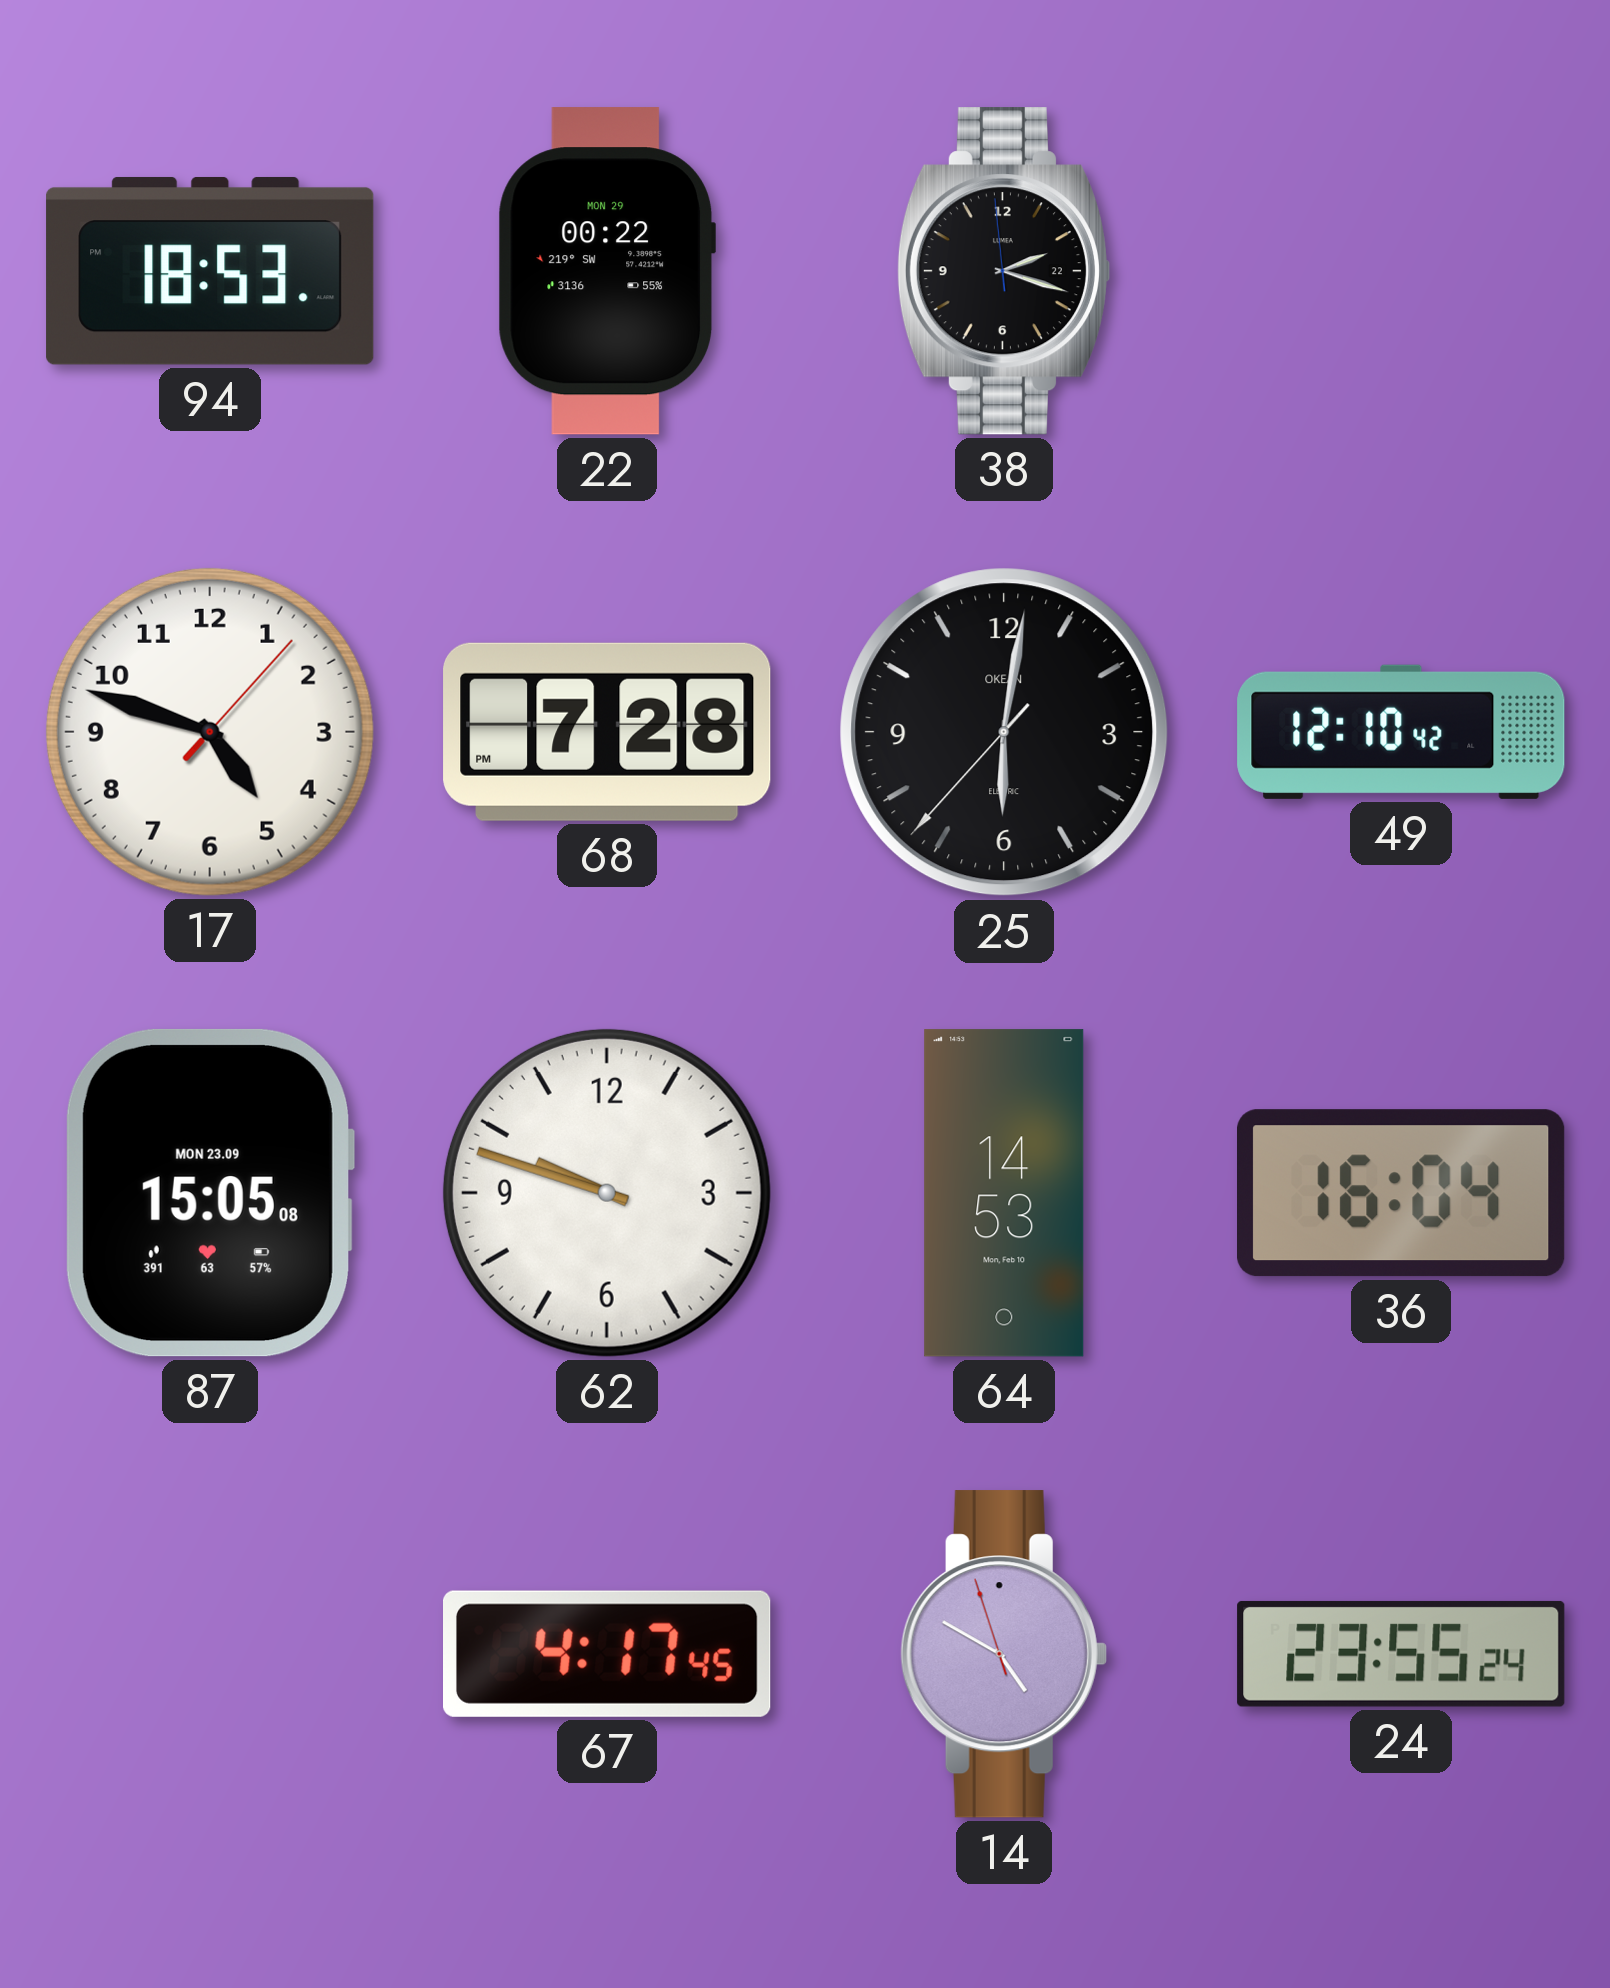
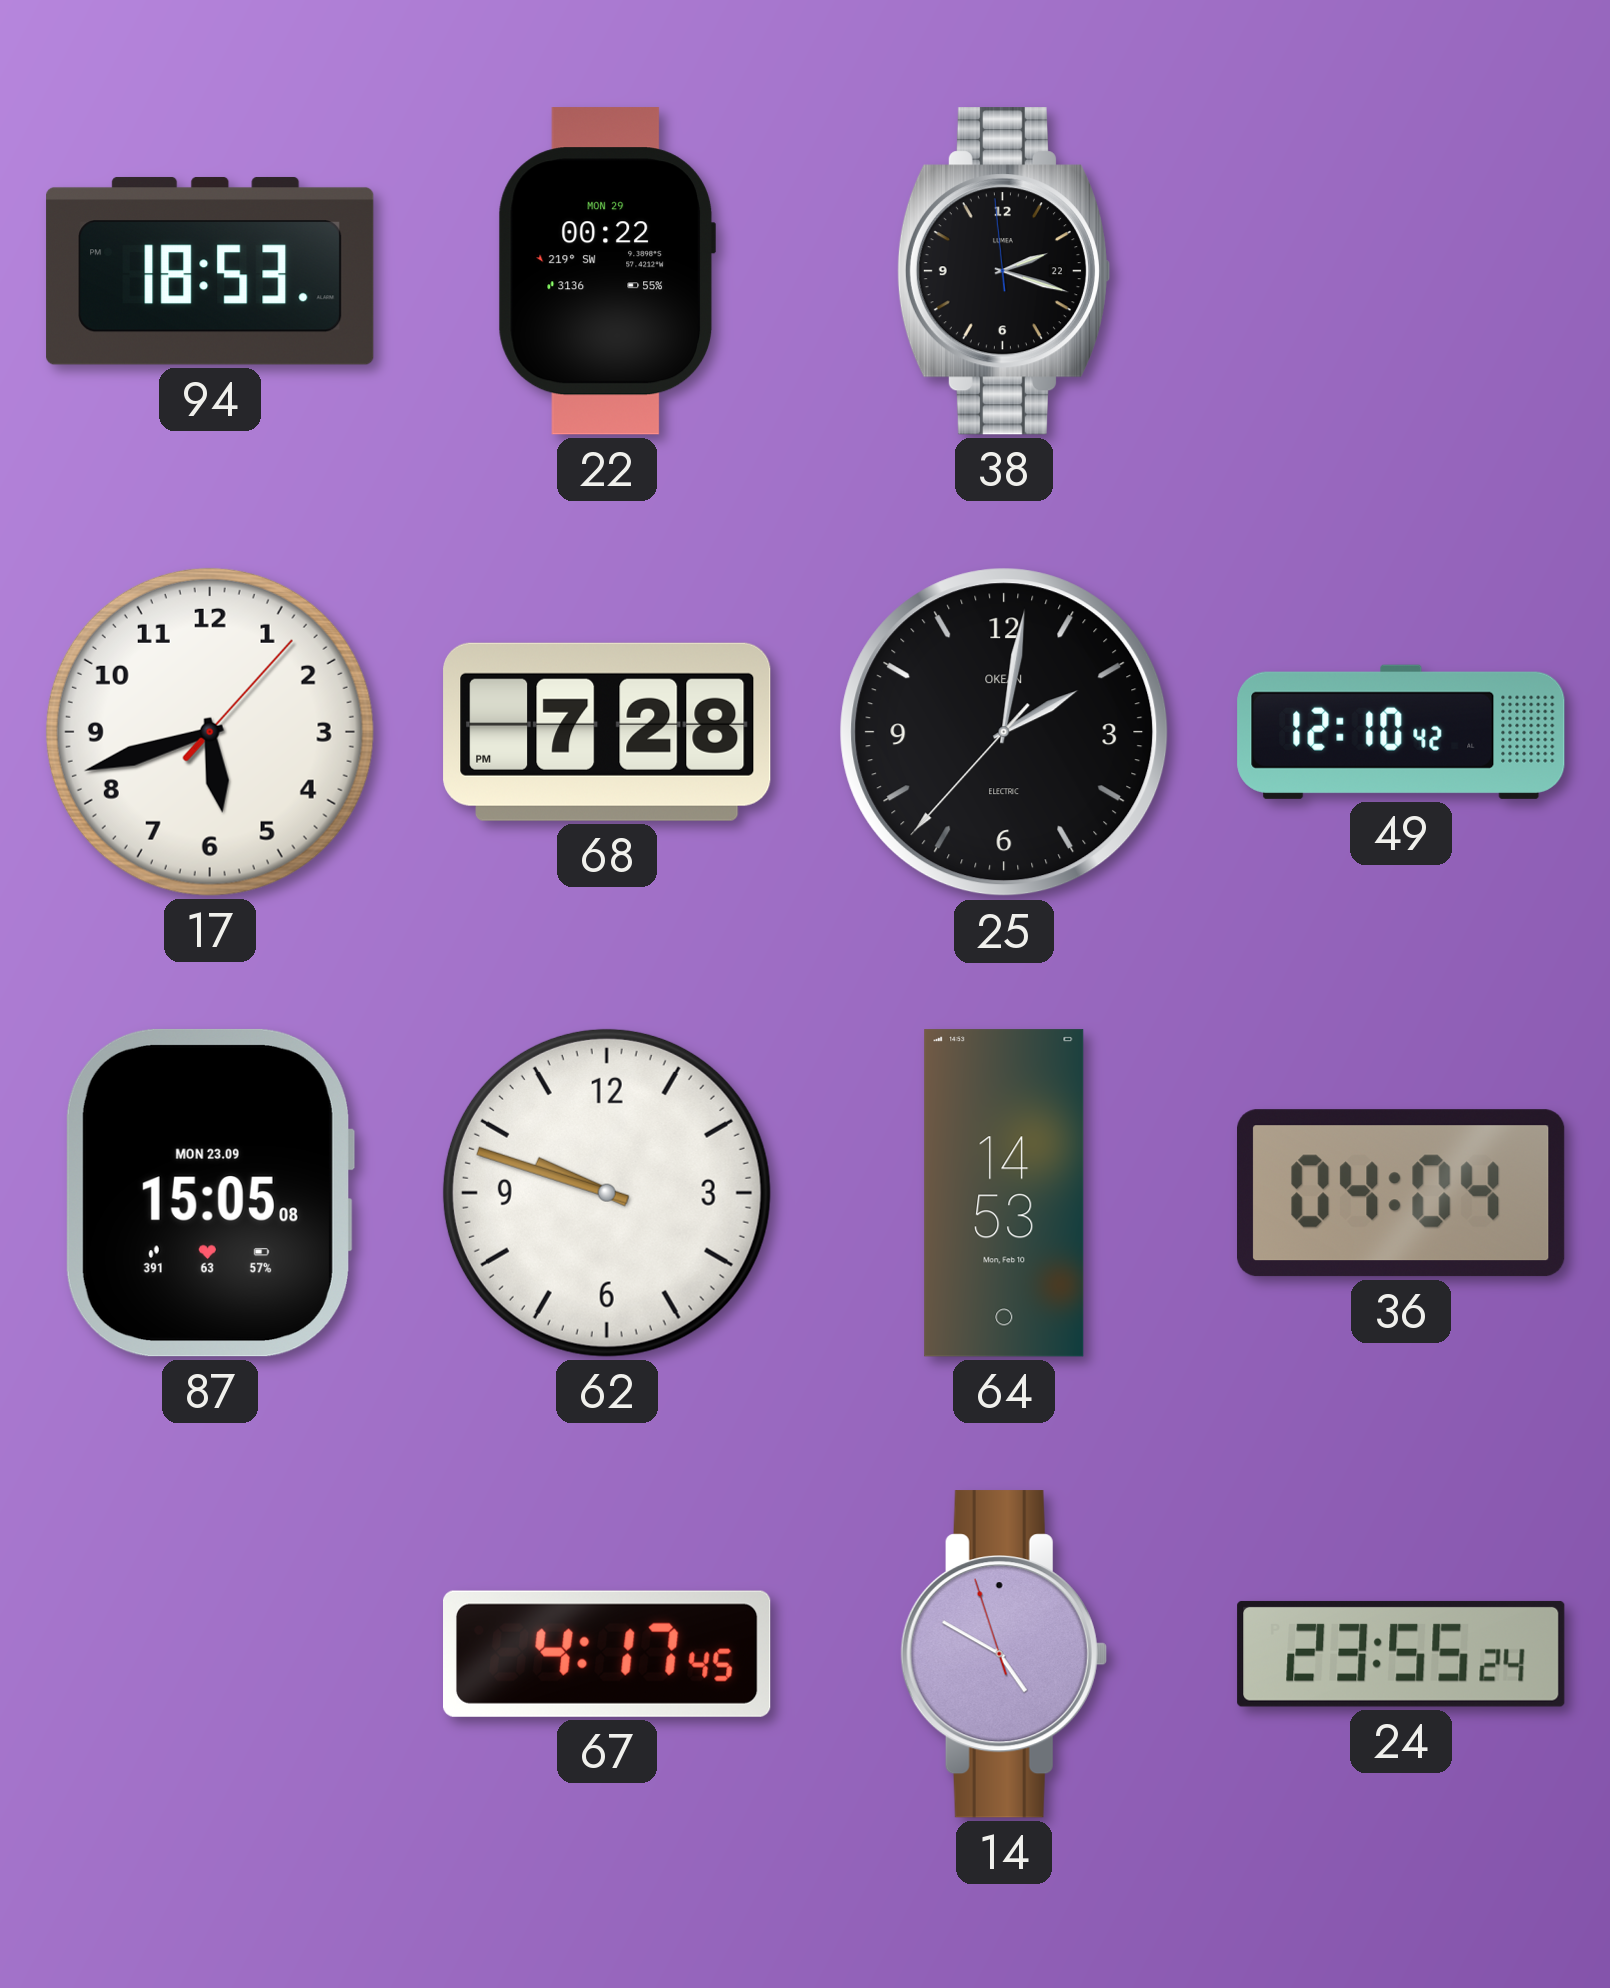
17: 4:48 -> 5:42 (210, 732)
25: 6:01 -> 2:01 (1004, 732)
36: 16:04 -> 04:04 (1402, 1193)
